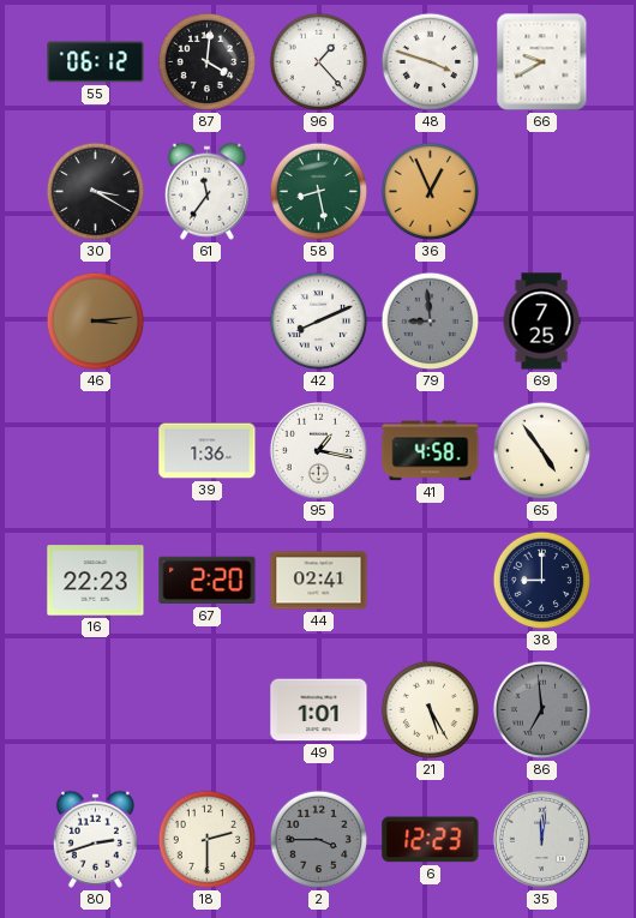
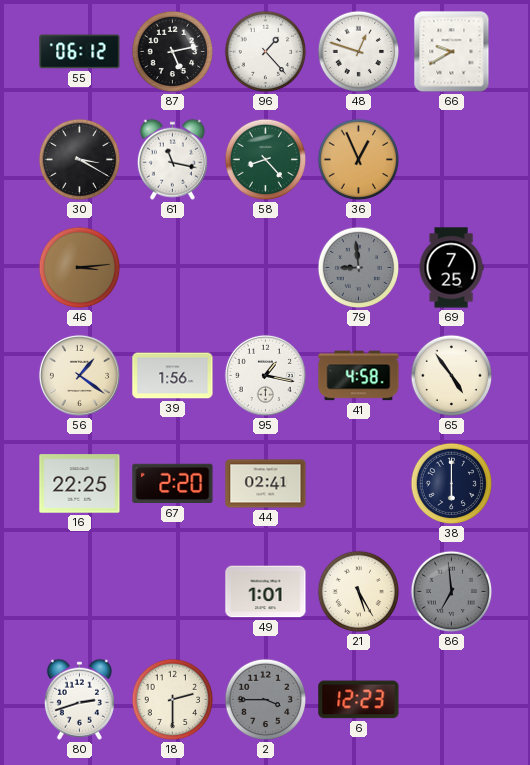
87: 4:01 -> 5:13 (173, 52)
48: 3:48 -> 12:48 (359, 52)
61: 11:36 -> 11:17 (172, 159)
58: 8:28 -> 8:23 (266, 160)
42: 8:11 -> none (319, 322)
56: none -> 1:21 (79, 375)
39: 1:36 -> 1:56 (173, 376)
16: 22:23 -> 22:25 (80, 484)
38: 9:00 -> 6:00 (452, 484)
35: 12:01 -> none (541, 839)
